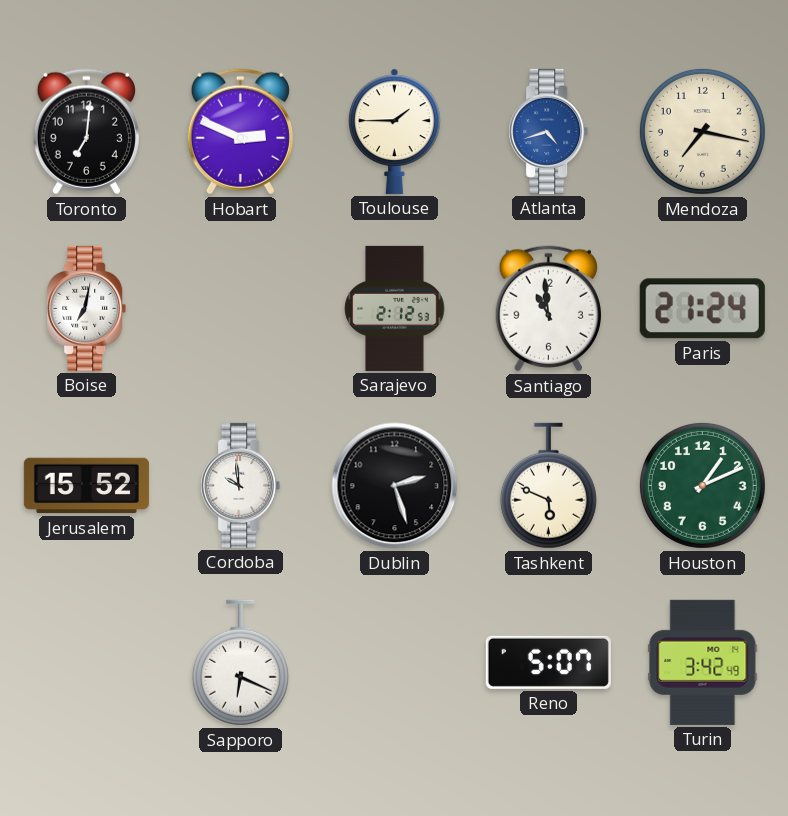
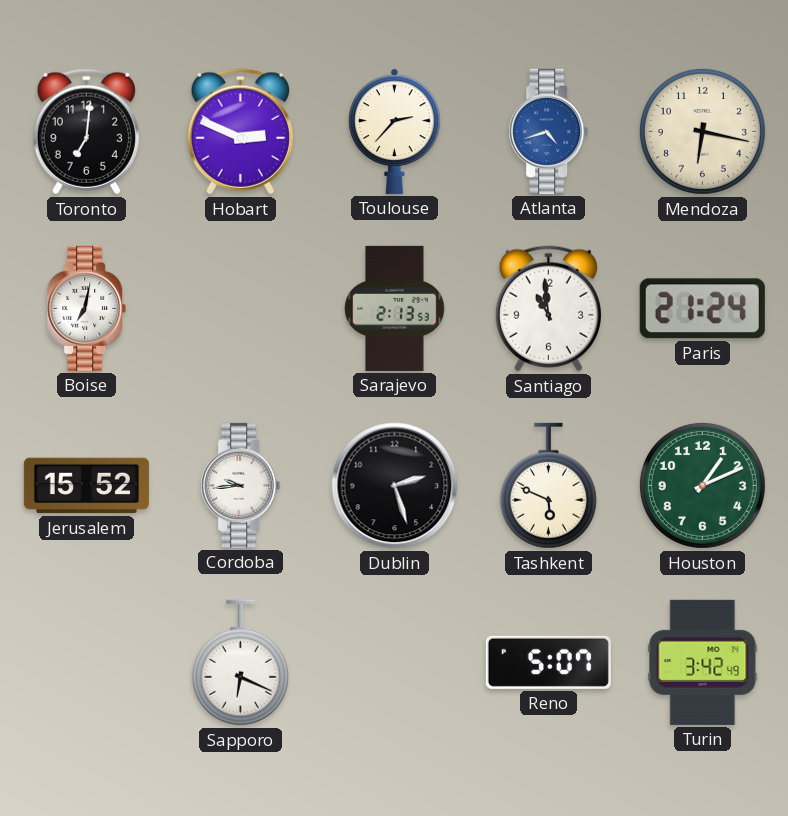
Toulouse: 1:45 -> 2:37 (395, 131)
Mendoza: 7:17 -> 6:17 (702, 131)
Sarajevo: 2:12 -> 2:13 (395, 308)
Cordoba: 9:59 -> 9:44 (241, 485)
